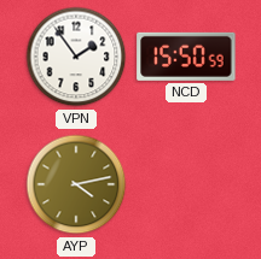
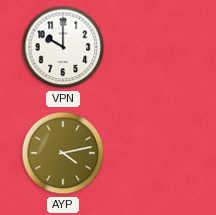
VPN: 1:54 -> 10:00 (63, 47)
NCD: 15:50 -> none (186, 57)
